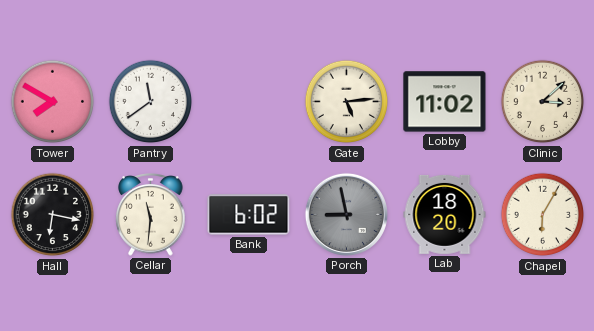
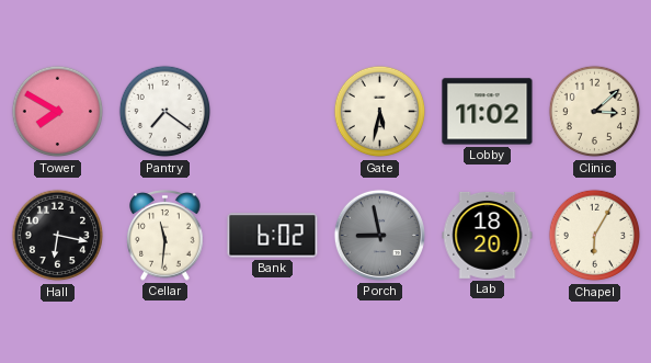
Pantry: 11:39 -> 7:21 (165, 112)
Gate: 5:14 -> 5:32 (380, 112)
